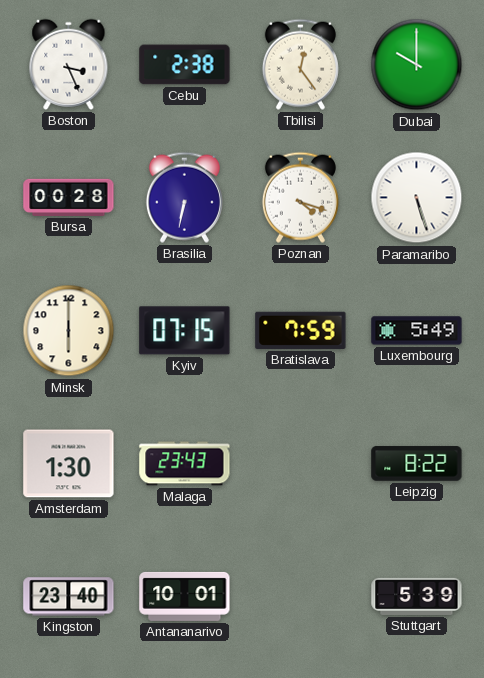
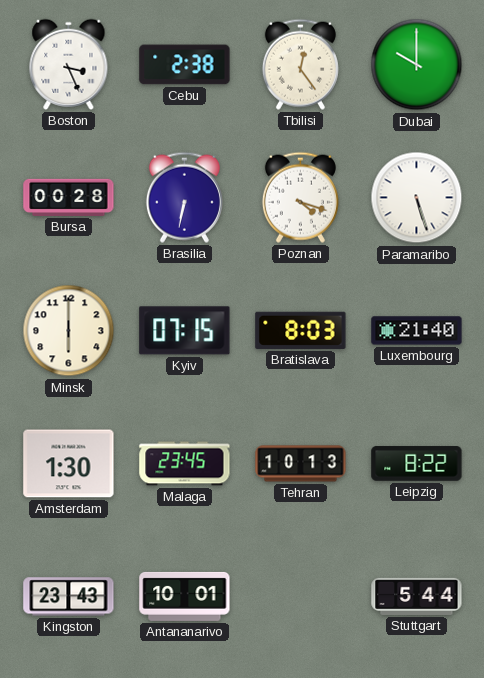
Bratislava: 7:59 -> 8:03 (301, 330)
Luxembourg: 5:49 -> 21:40 (417, 331)
Malaga: 23:43 -> 23:45 (185, 464)
Tehran: none -> 10:13 (301, 464)
Kingston: 23:40 -> 23:43 (69, 597)
Stuttgart: 5:39 -> 5:44 (417, 596)
